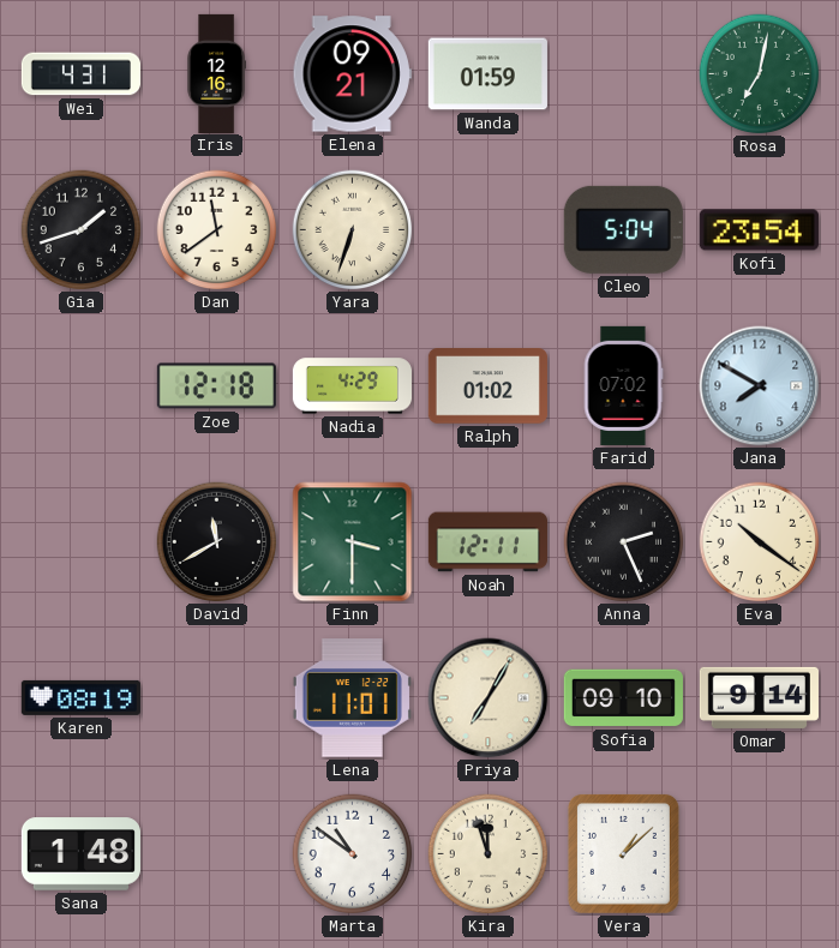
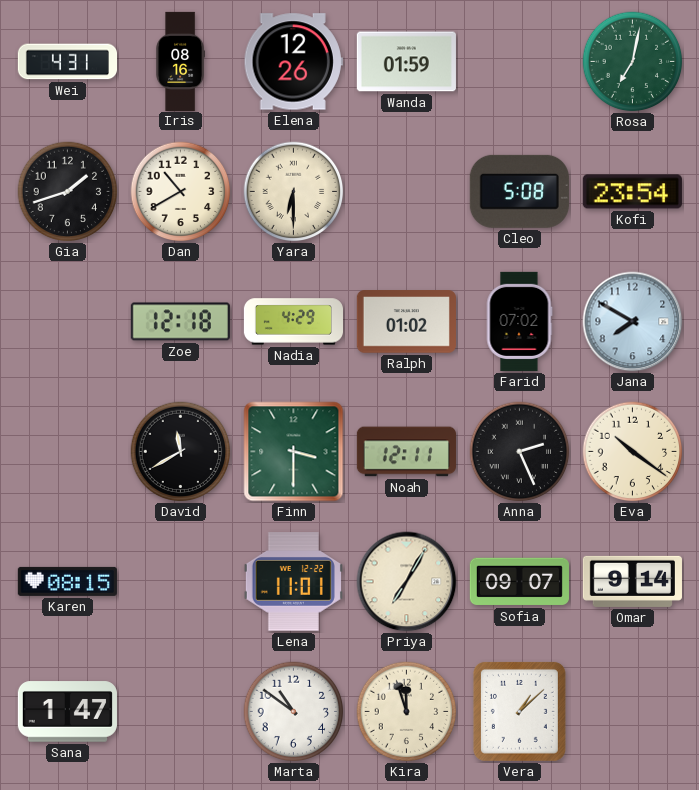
Iris: 12:16 -> 08:16 (180, 61)
Elena: 09:21 -> 12:26 (293, 62)
Dan: 11:39 -> 10:40 (181, 192)
Yara: 6:33 -> 6:30 (294, 192)
Cleo: 5:04 -> 5:08 (519, 191)
Karen: 08:19 -> 08:15 (67, 581)
Sofia: 09:10 -> 09:07 (519, 582)
Sana: 1:48 -> 1:47 (67, 712)
